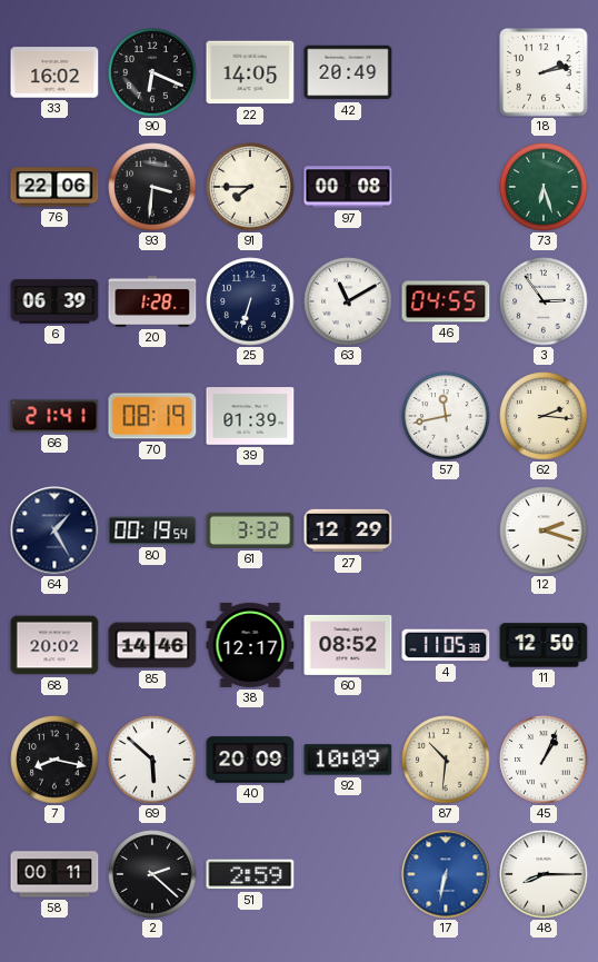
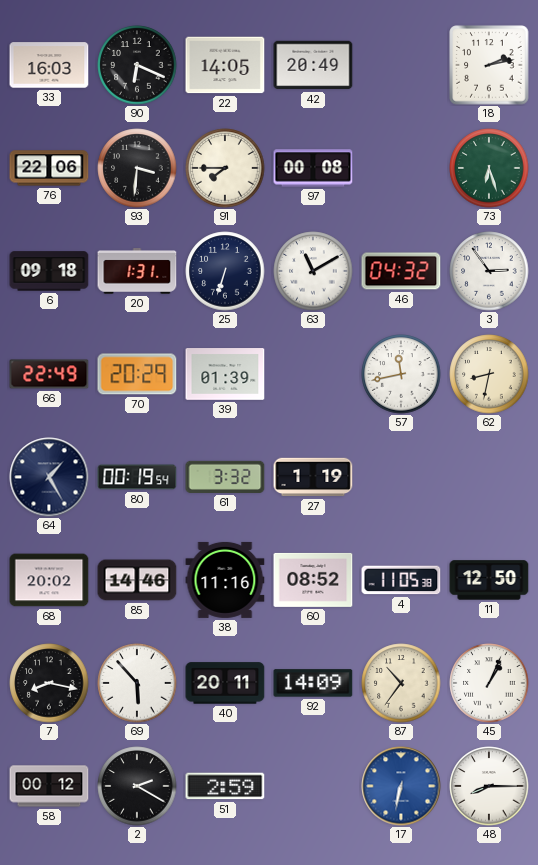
33: 16:02 -> 16:03 (49, 65)
6: 06:39 -> 09:18 (49, 271)
20: 1:28 -> 1:31 (137, 271)
46: 04:55 -> 04:32 (401, 271)
66: 21:41 -> 22:49 (49, 374)
70: 08:19 -> 20:29 (137, 374)
62: 2:16 -> 8:32 (489, 374)
27: 12:29 -> 1:19 (313, 477)
12: 2:18 -> none (544, 530)
38: 12:17 -> 11:16 (225, 580)
69: 5:52 -> 5:53 (137, 683)
40: 20:09 -> 20:11 (225, 683)
92: 10:09 -> 14:09 (313, 683)
87: 10:31 -> 10:36 (401, 683)
58: 00:11 -> 00:12 (49, 786)
2: 2:22 -> 2:20 (137, 786)
